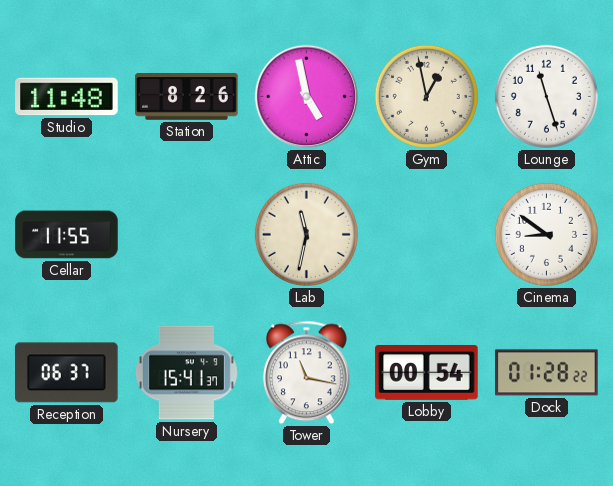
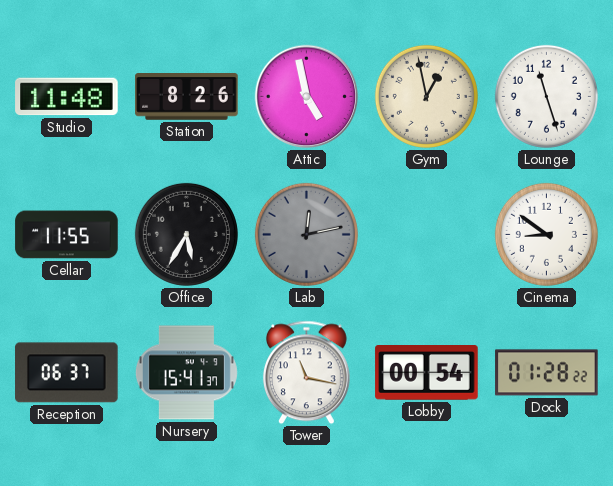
Office: none -> 5:35 (186, 234)
Lab: 11:32 -> 12:13 (306, 234)
Lab dial: cream -> grey (306, 234)
